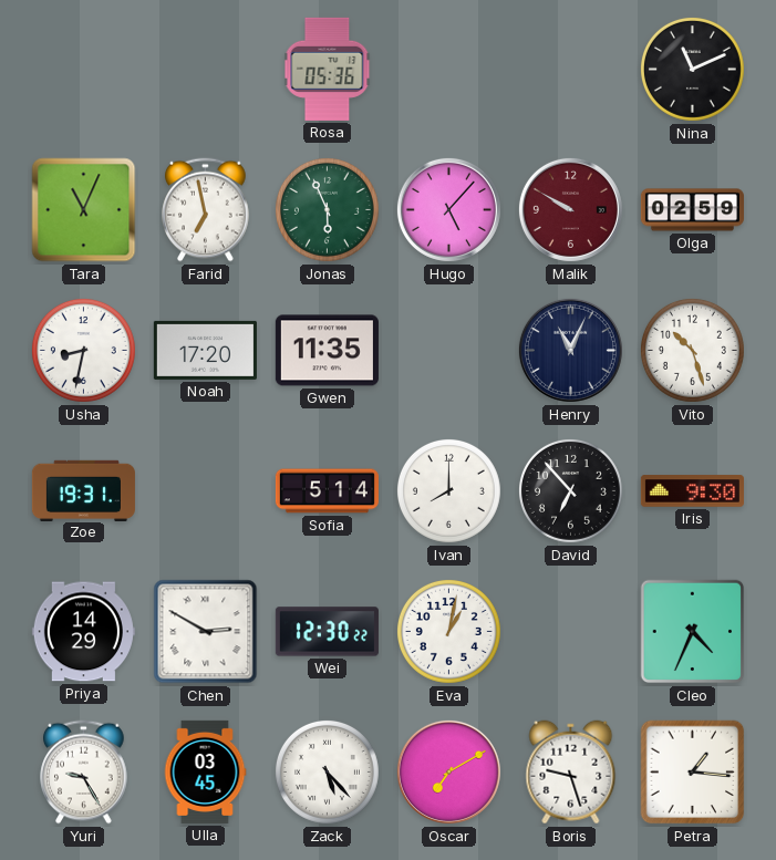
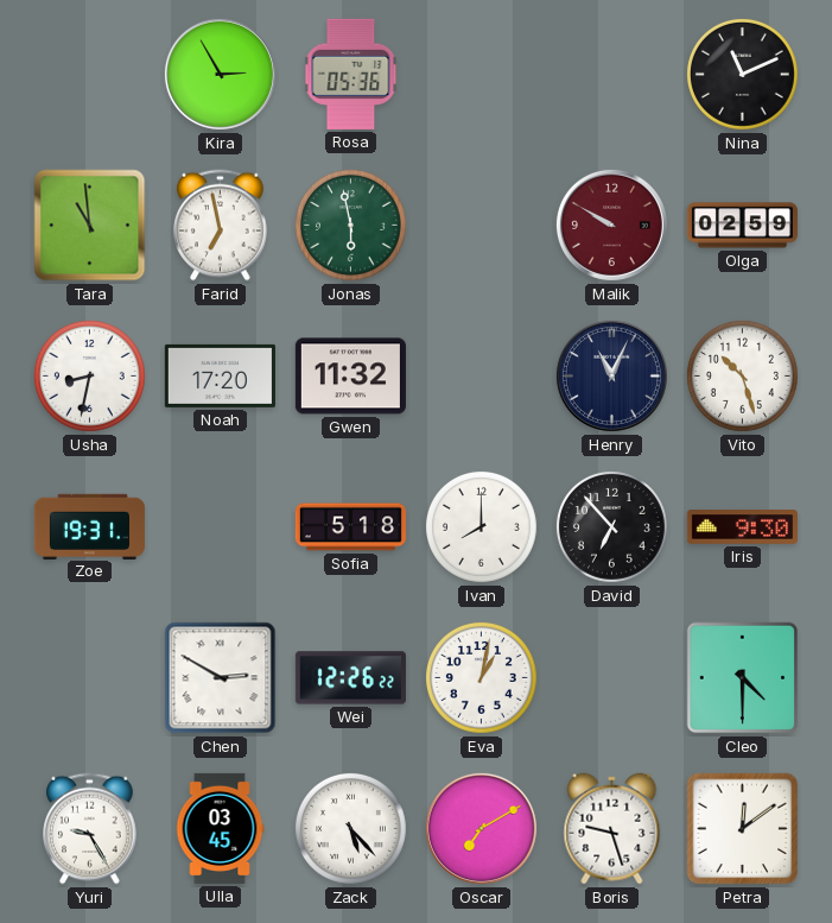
Kira: none -> 2:55 (220, 74)
Tara: 11:04 -> 10:59 (90, 226)
Jonas: 5:56 -> 5:58 (350, 225)
Hugo: 5:07 -> none (448, 209)
Gwen: 11:35 -> 11:32 (350, 377)
Sofia: 5:14 -> 5:18 (350, 527)
Priya: 14:29 -> none (83, 632)
Wei: 12:30 -> 12:26 (350, 678)
Cleo: 4:34 -> 4:30 (743, 678)
Petra: 1:16 -> 12:09 (743, 829)
